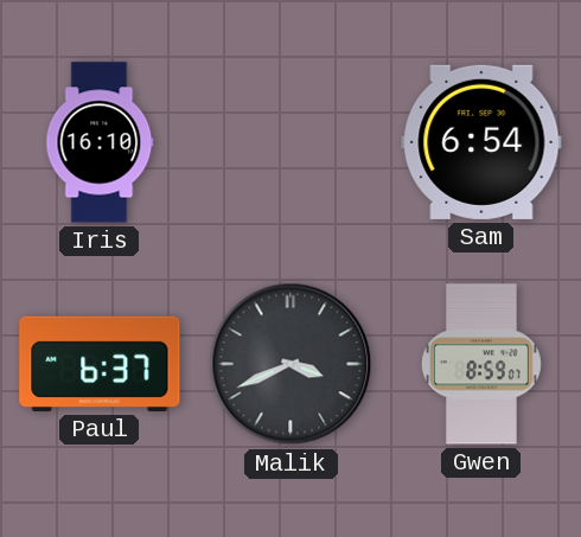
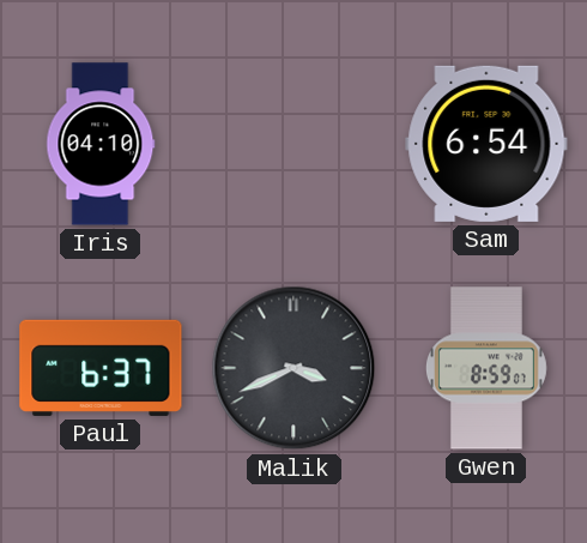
Iris: 16:10 -> 04:10 (101, 144)
